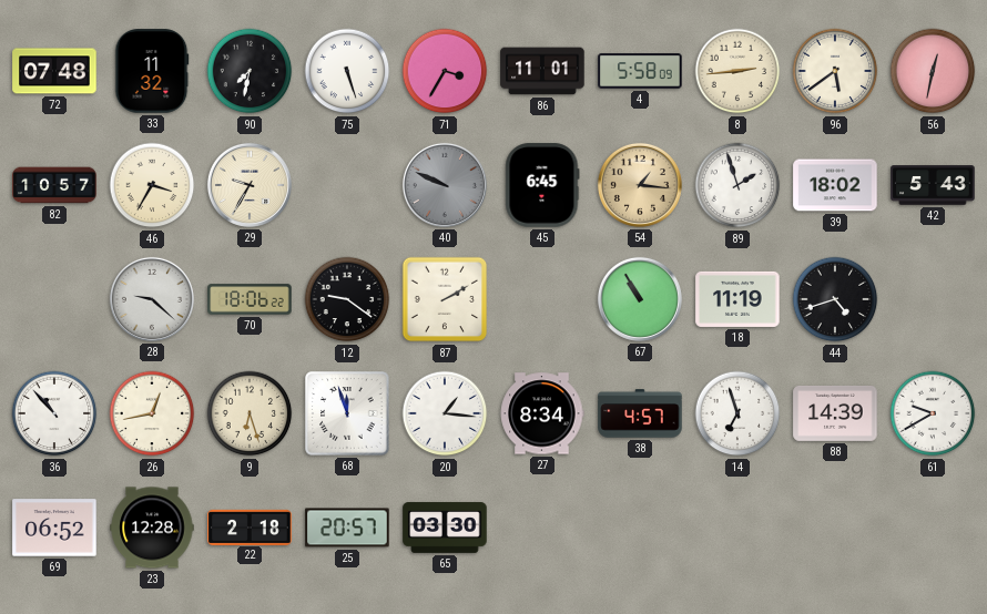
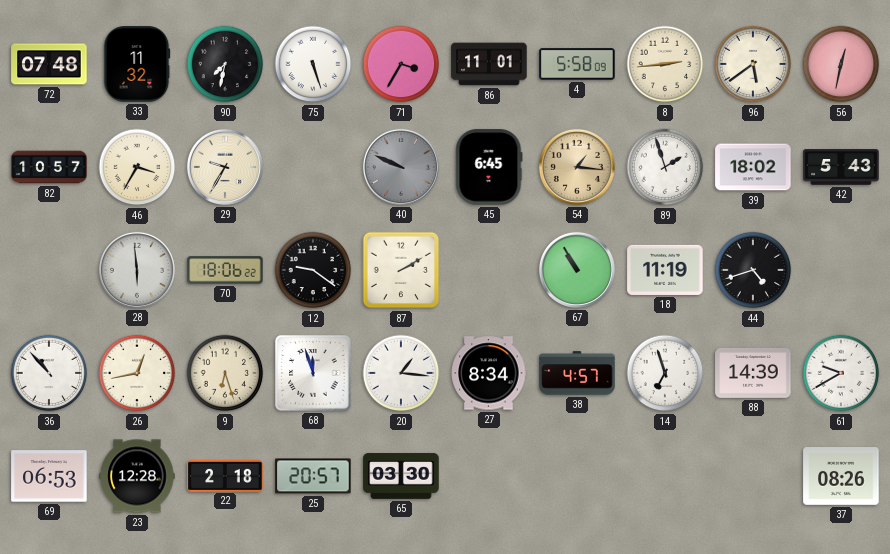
28: 9:22 -> 5:59 (137, 270)
69: 06:52 -> 06:53 (49, 476)
37: none -> 08:26 (841, 476)
